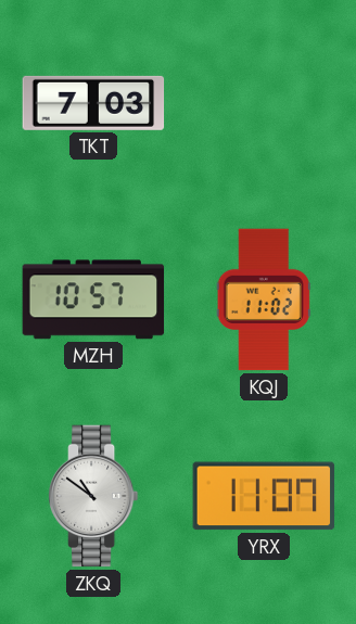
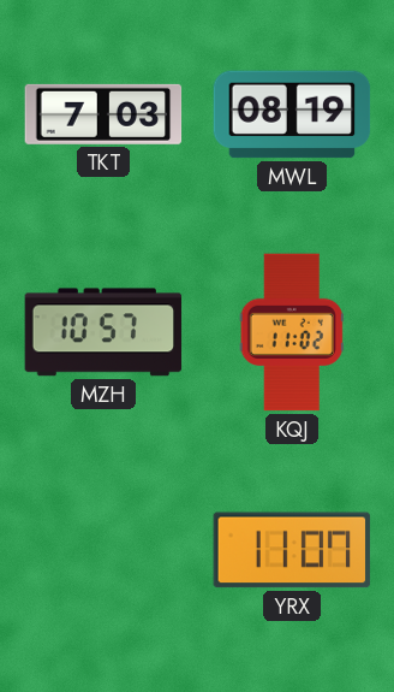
MWL: none -> 08:19 (292, 114)
ZKQ: 10:51 -> none (93, 496)
